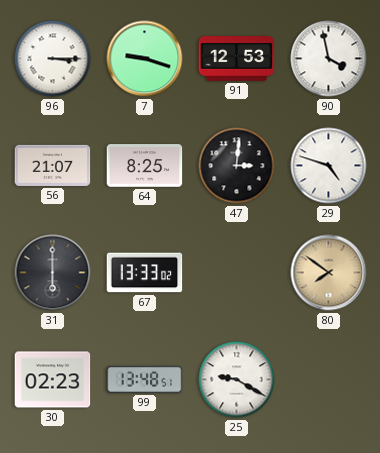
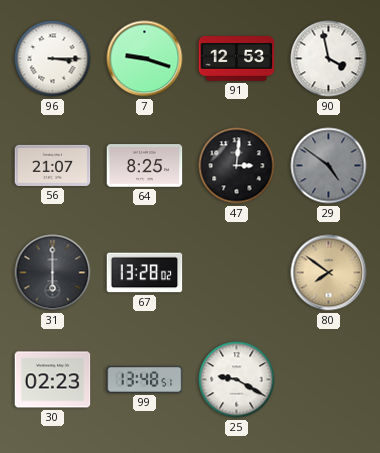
29: 4:48 -> 4:51 (329, 166)
29 dial: white -> grey (329, 166)
67: 13:33 -> 13:28 (145, 273)
